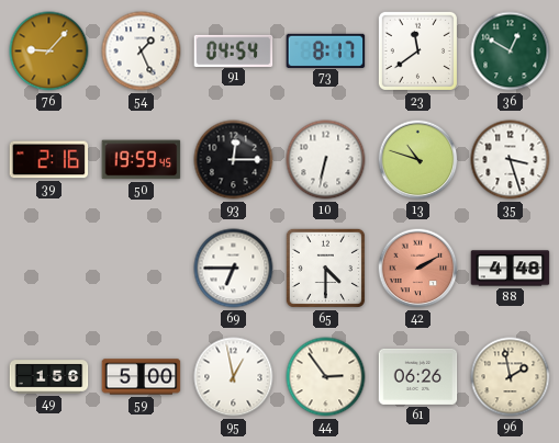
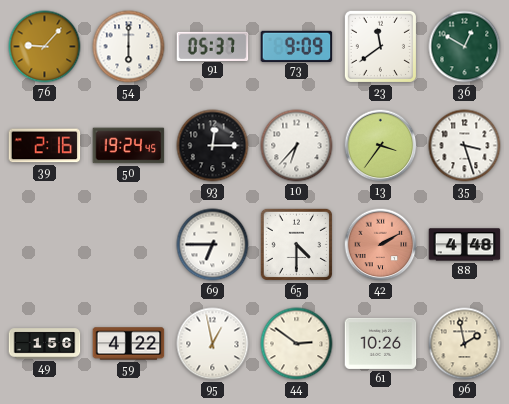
54: 1:26 -> 6:00 (129, 47)
91: 04:54 -> 05:37 (213, 46)
73: 8:17 -> 9:09 (297, 46)
50: 19:59 -> 19:24 (129, 146)
10: 6:32 -> 6:37 (297, 146)
13: 10:48 -> 3:36 (381, 146)
59: 5:00 -> 4:22 (129, 344)
44: 2:54 -> 2:51 (297, 344)
61: 06:26 -> 10:26 (381, 343)
